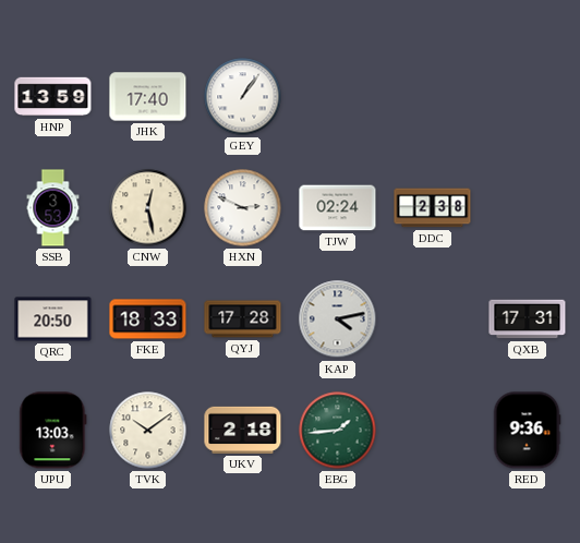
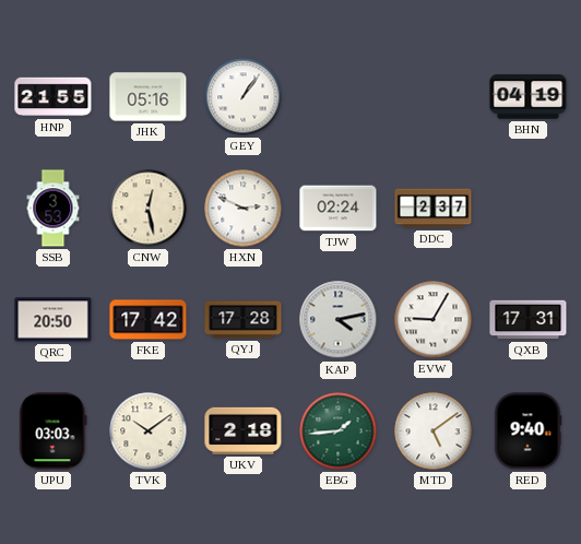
HNP: 13:59 -> 21:55 (54, 97)
JHK: 17:40 -> 05:16 (149, 97)
BHN: none -> 04:19 (529, 97)
DDC: 2:38 -> 2:37 (434, 209)
FKE: 18:33 -> 17:42 (149, 320)
EVW: none -> 9:05 (434, 320)
UPU: 13:03 -> 03:03 (54, 431)
MTD: none -> 5:09 (434, 431)
RED: 9:36 -> 9:40 (527, 431)
